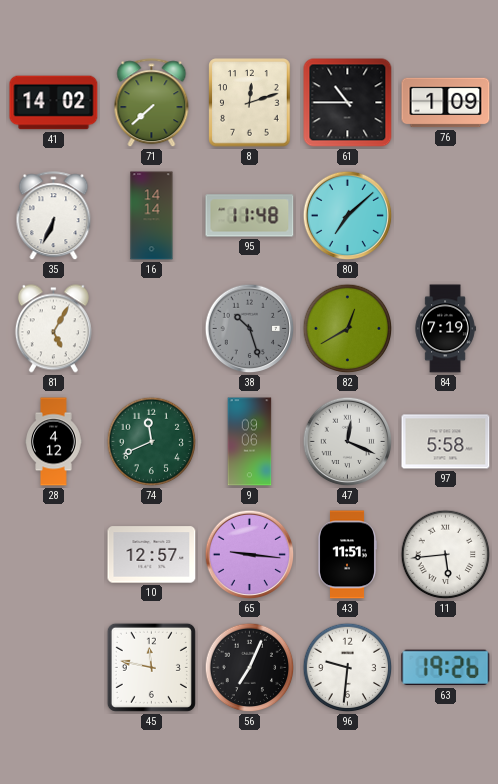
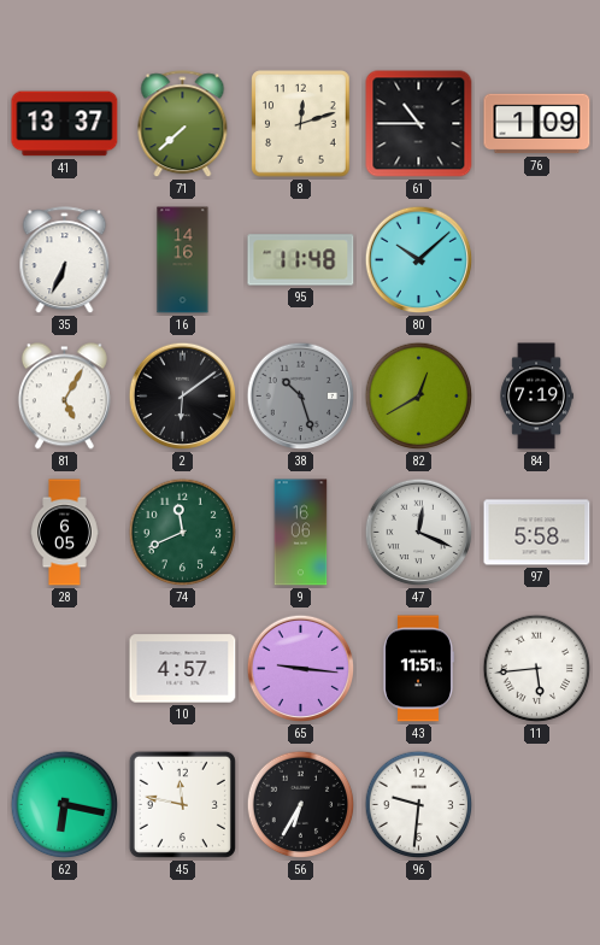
41: 14:02 -> 13:37 (65, 124)
16: 14:14 -> 14:16 (183, 260)
80: 7:08 -> 10:08 (419, 260)
2: none -> 6:09 (183, 397)
28: 4:12 -> 6:05 (65, 533)
9: 09:06 -> 16:06 (301, 533)
10: 12:57 -> 4:57 (183, 669)
62: none -> 6:17 (65, 805)
56: 7:04 -> 6:35 (301, 805)
63: 19:26 -> none (446, 668)
